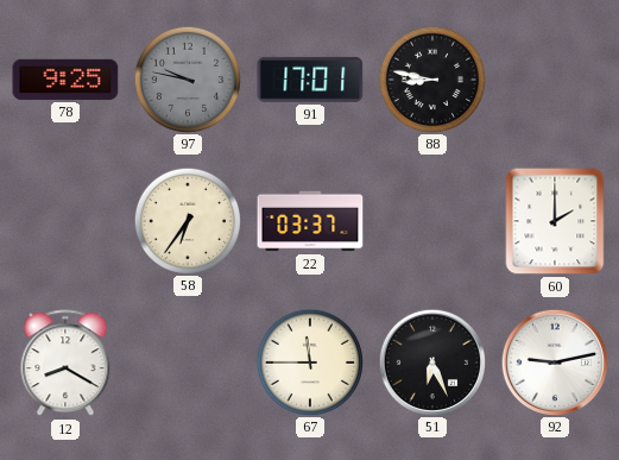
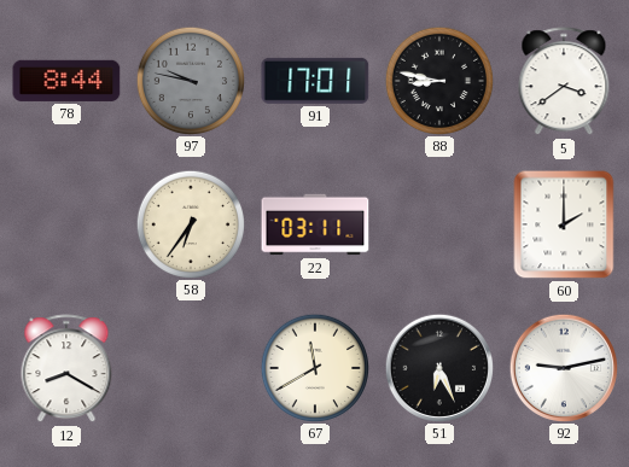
78: 9:25 -> 8:44 (66, 81)
5: none -> 3:39 (564, 82)
22: 03:37 -> 03:11 (315, 224)
67: 11:45 -> 11:40 (314, 367)
